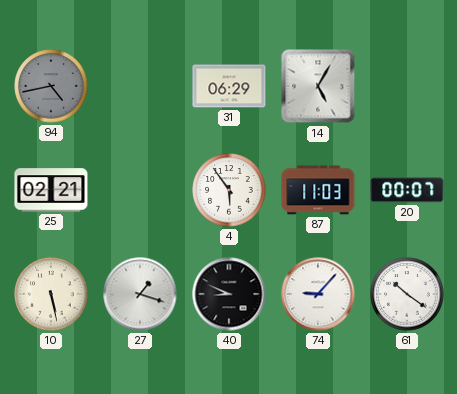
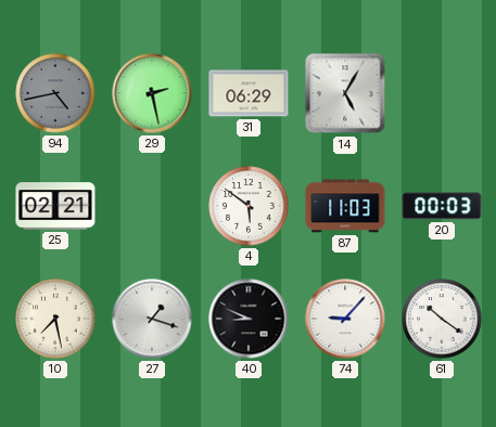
29: none -> 2:28 (152, 93)
4: 5:54 -> 5:51 (249, 206)
20: 00:07 -> 00:03 (442, 206)
10: 5:28 -> 7:28 (55, 319)
